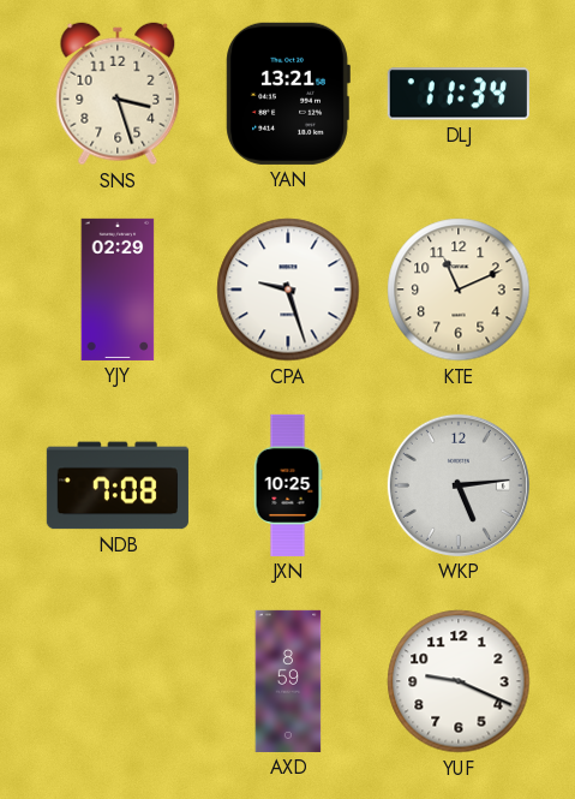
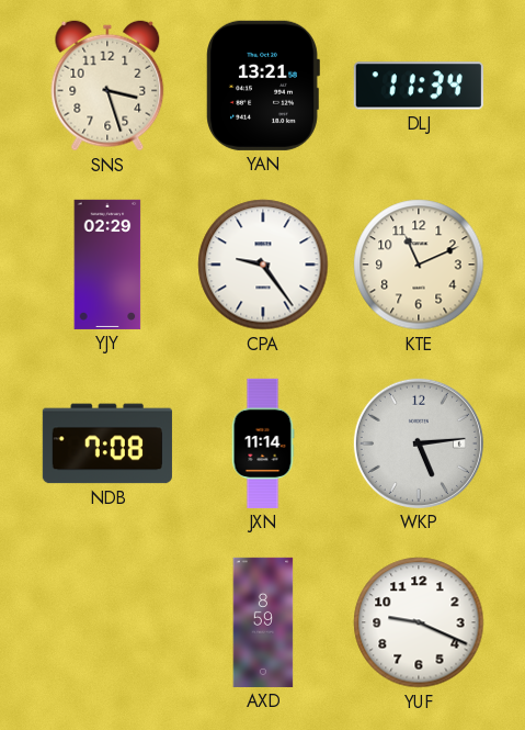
CPA: 9:27 -> 9:24 (263, 265)
JXN: 10:25 -> 11:14 (263, 443)
